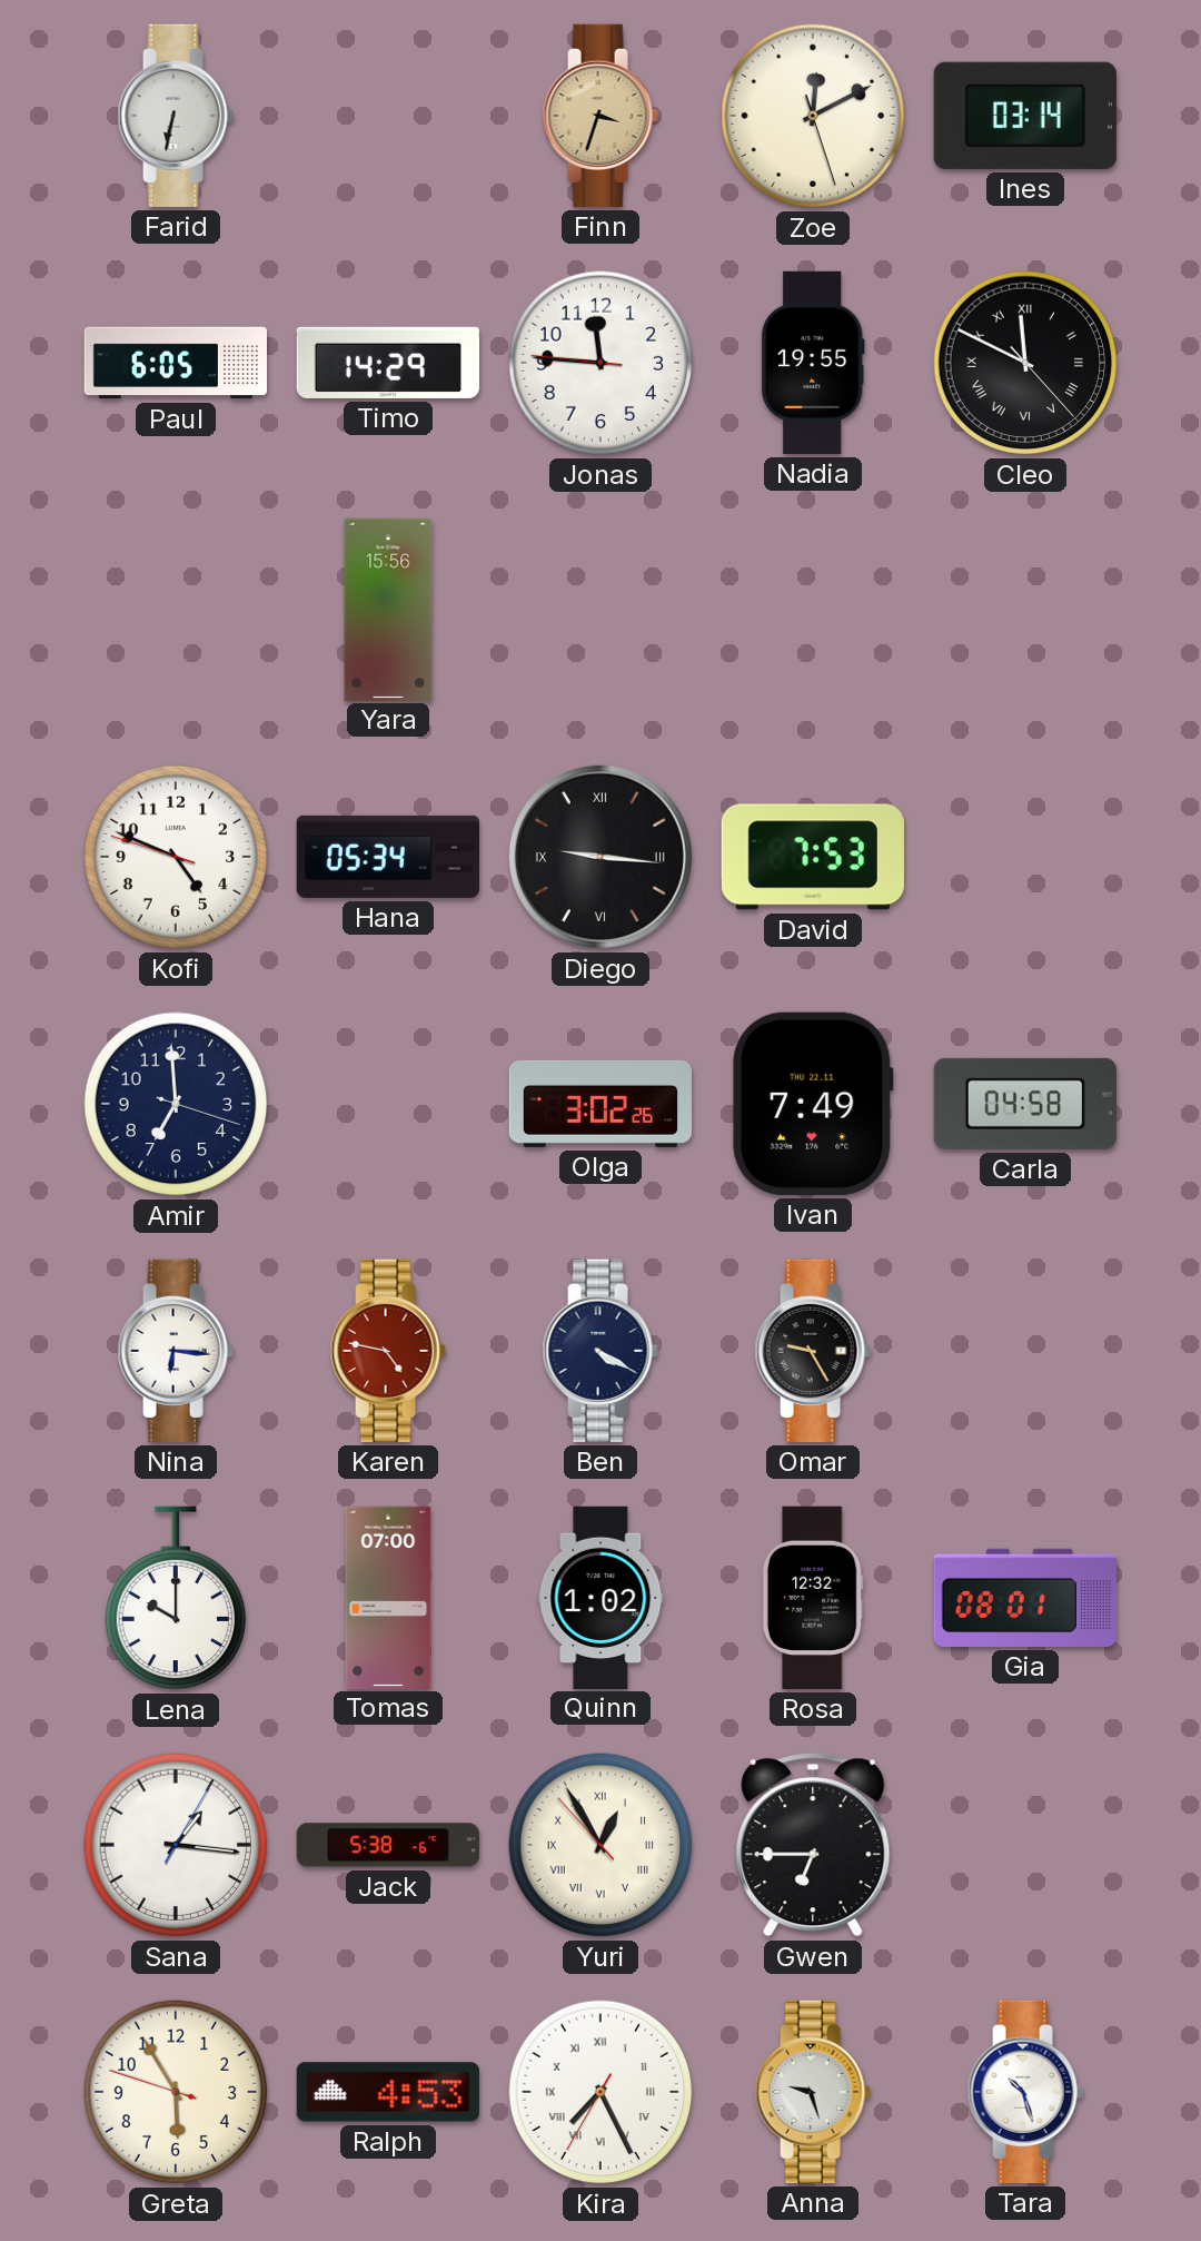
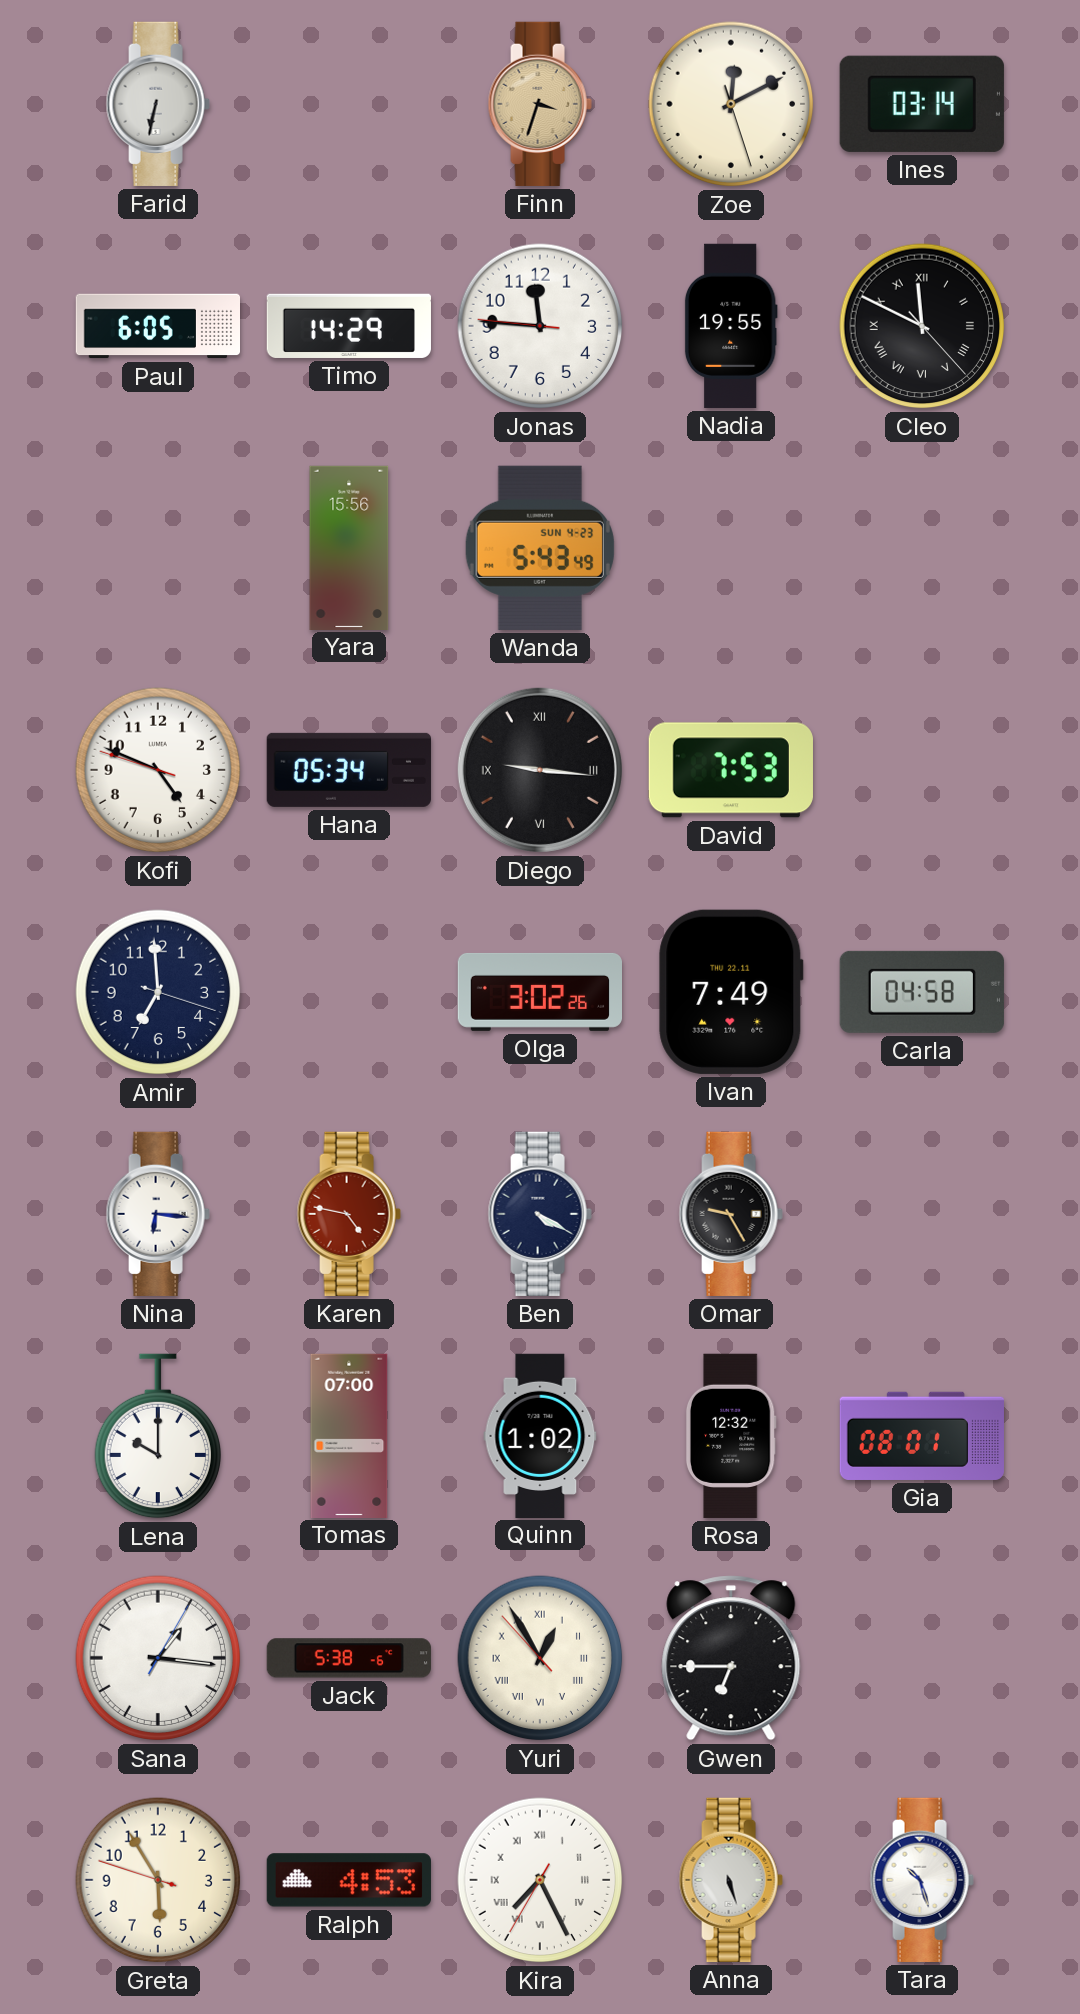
Wanda: none -> 5:43 (540, 548)
Anna: 9:27 -> 5:27 (731, 1880)
